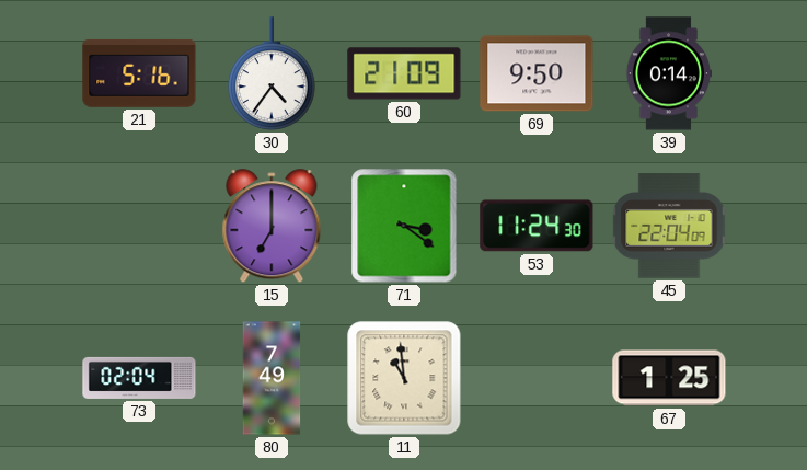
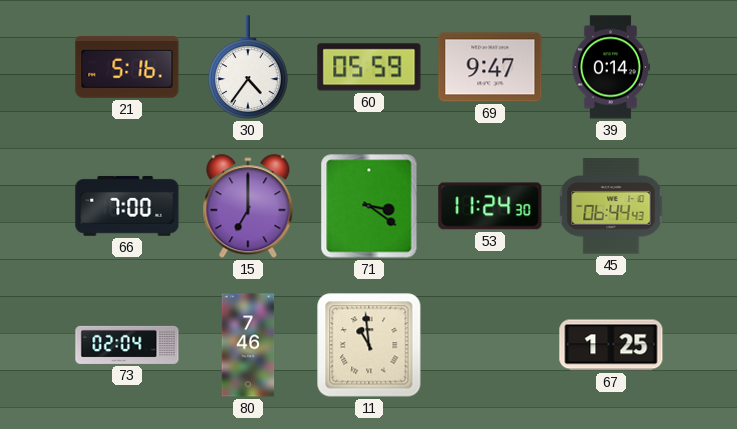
60: 21:09 -> 05:59 (369, 67)
69: 9:50 -> 9:47 (490, 67)
66: none -> 7:00 (127, 206)
45: 22:04 -> 06:44 (611, 206)
80: 7:49 -> 7:46 (248, 345)
